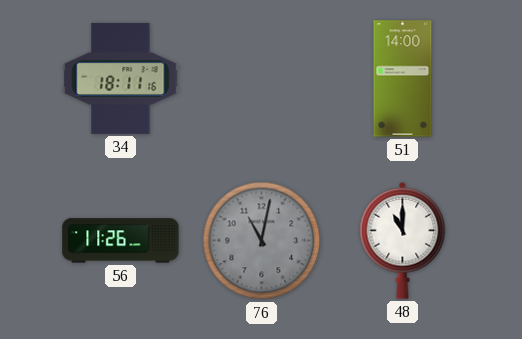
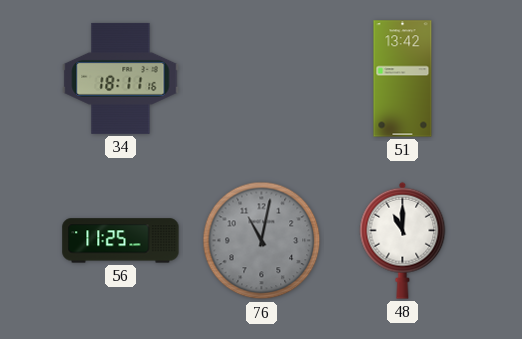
51: 14:00 -> 13:42 (403, 79)
56: 11:26 -> 11:25 (121, 241)
